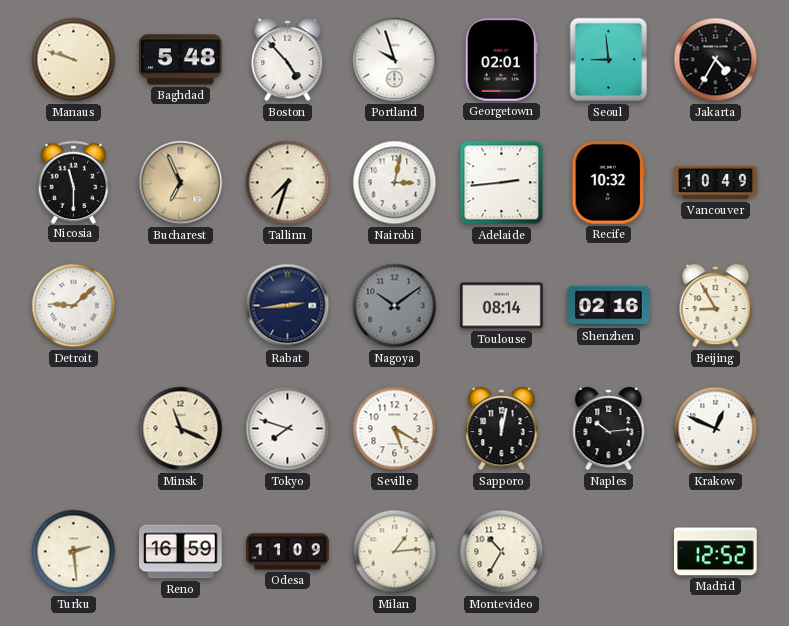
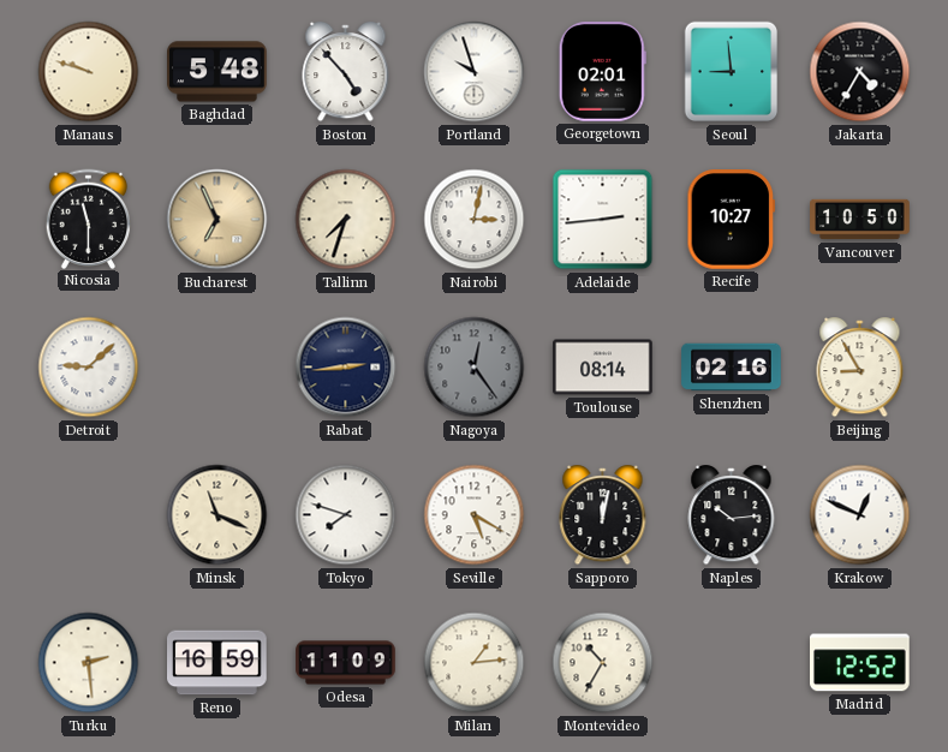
Recife: 10:32 -> 10:27 (732, 220)
Vancouver: 10:49 -> 10:50 (860, 220)
Nagoya: 10:09 -> 12:24 (475, 368)
